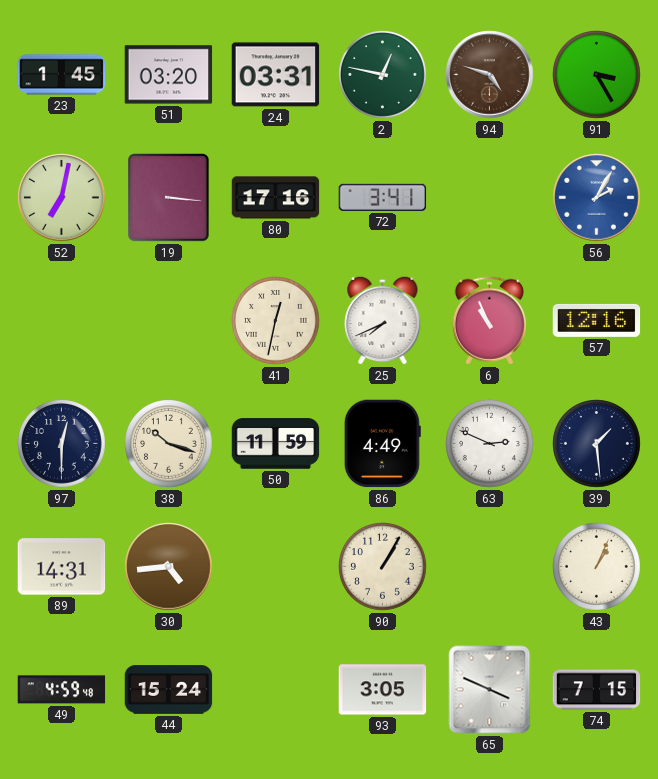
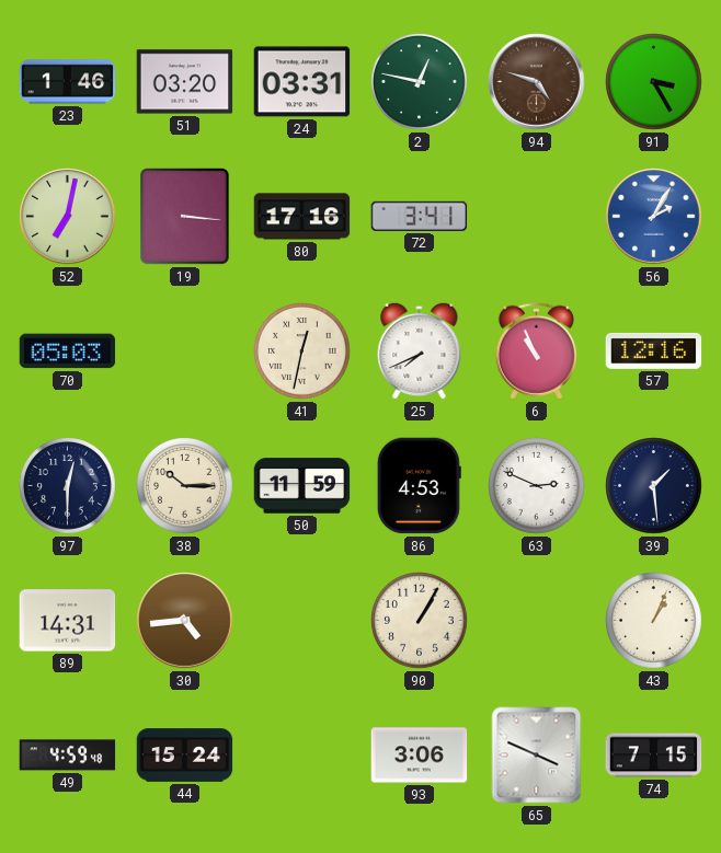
23: 1:45 -> 1:46 (68, 82)
70: none -> 05:03 (68, 351)
38: 10:18 -> 10:15 (185, 486)
86: 4:49 -> 4:53 (419, 486)
93: 3:05 -> 3:06 (420, 756)
